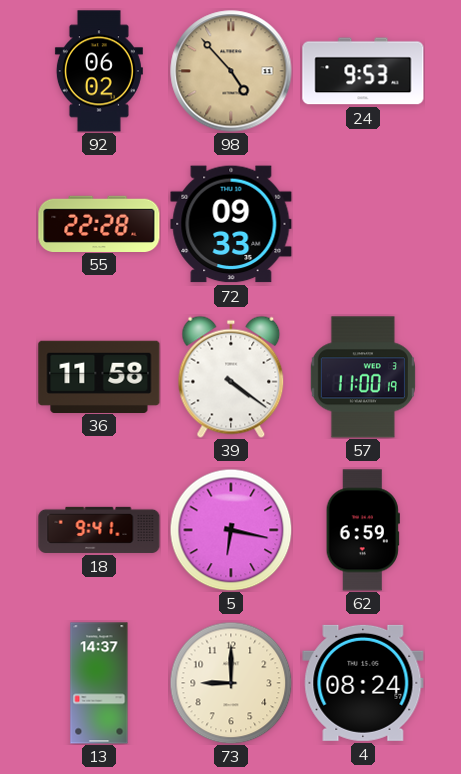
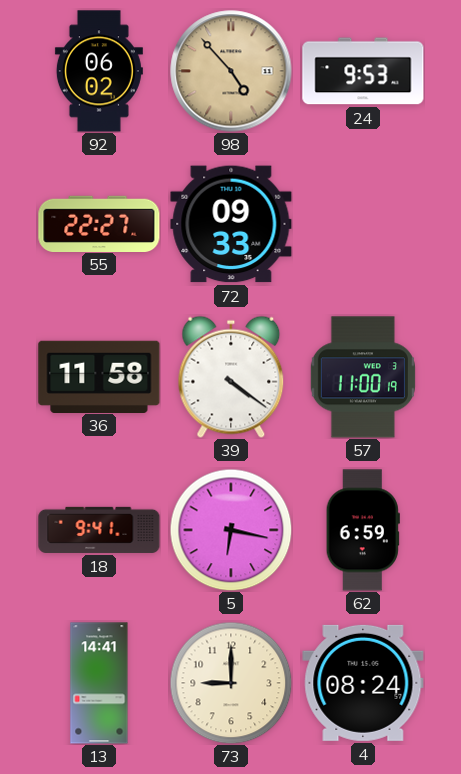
55: 22:28 -> 22:27 (99, 223)
13: 14:37 -> 14:41 (99, 683)
